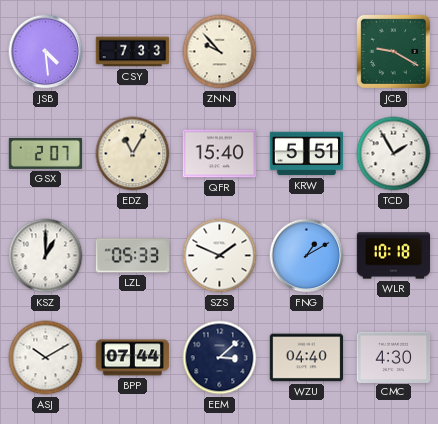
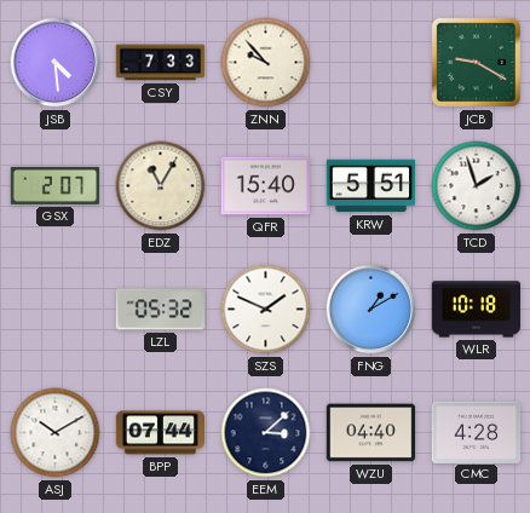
TCD: 1:55 -> 1:57 (477, 186)
KSZ: 1:00 -> none (46, 256)
LZL: 05:33 -> 05:32 (160, 310)
CMC: 4:30 -> 4:28 (477, 432)
